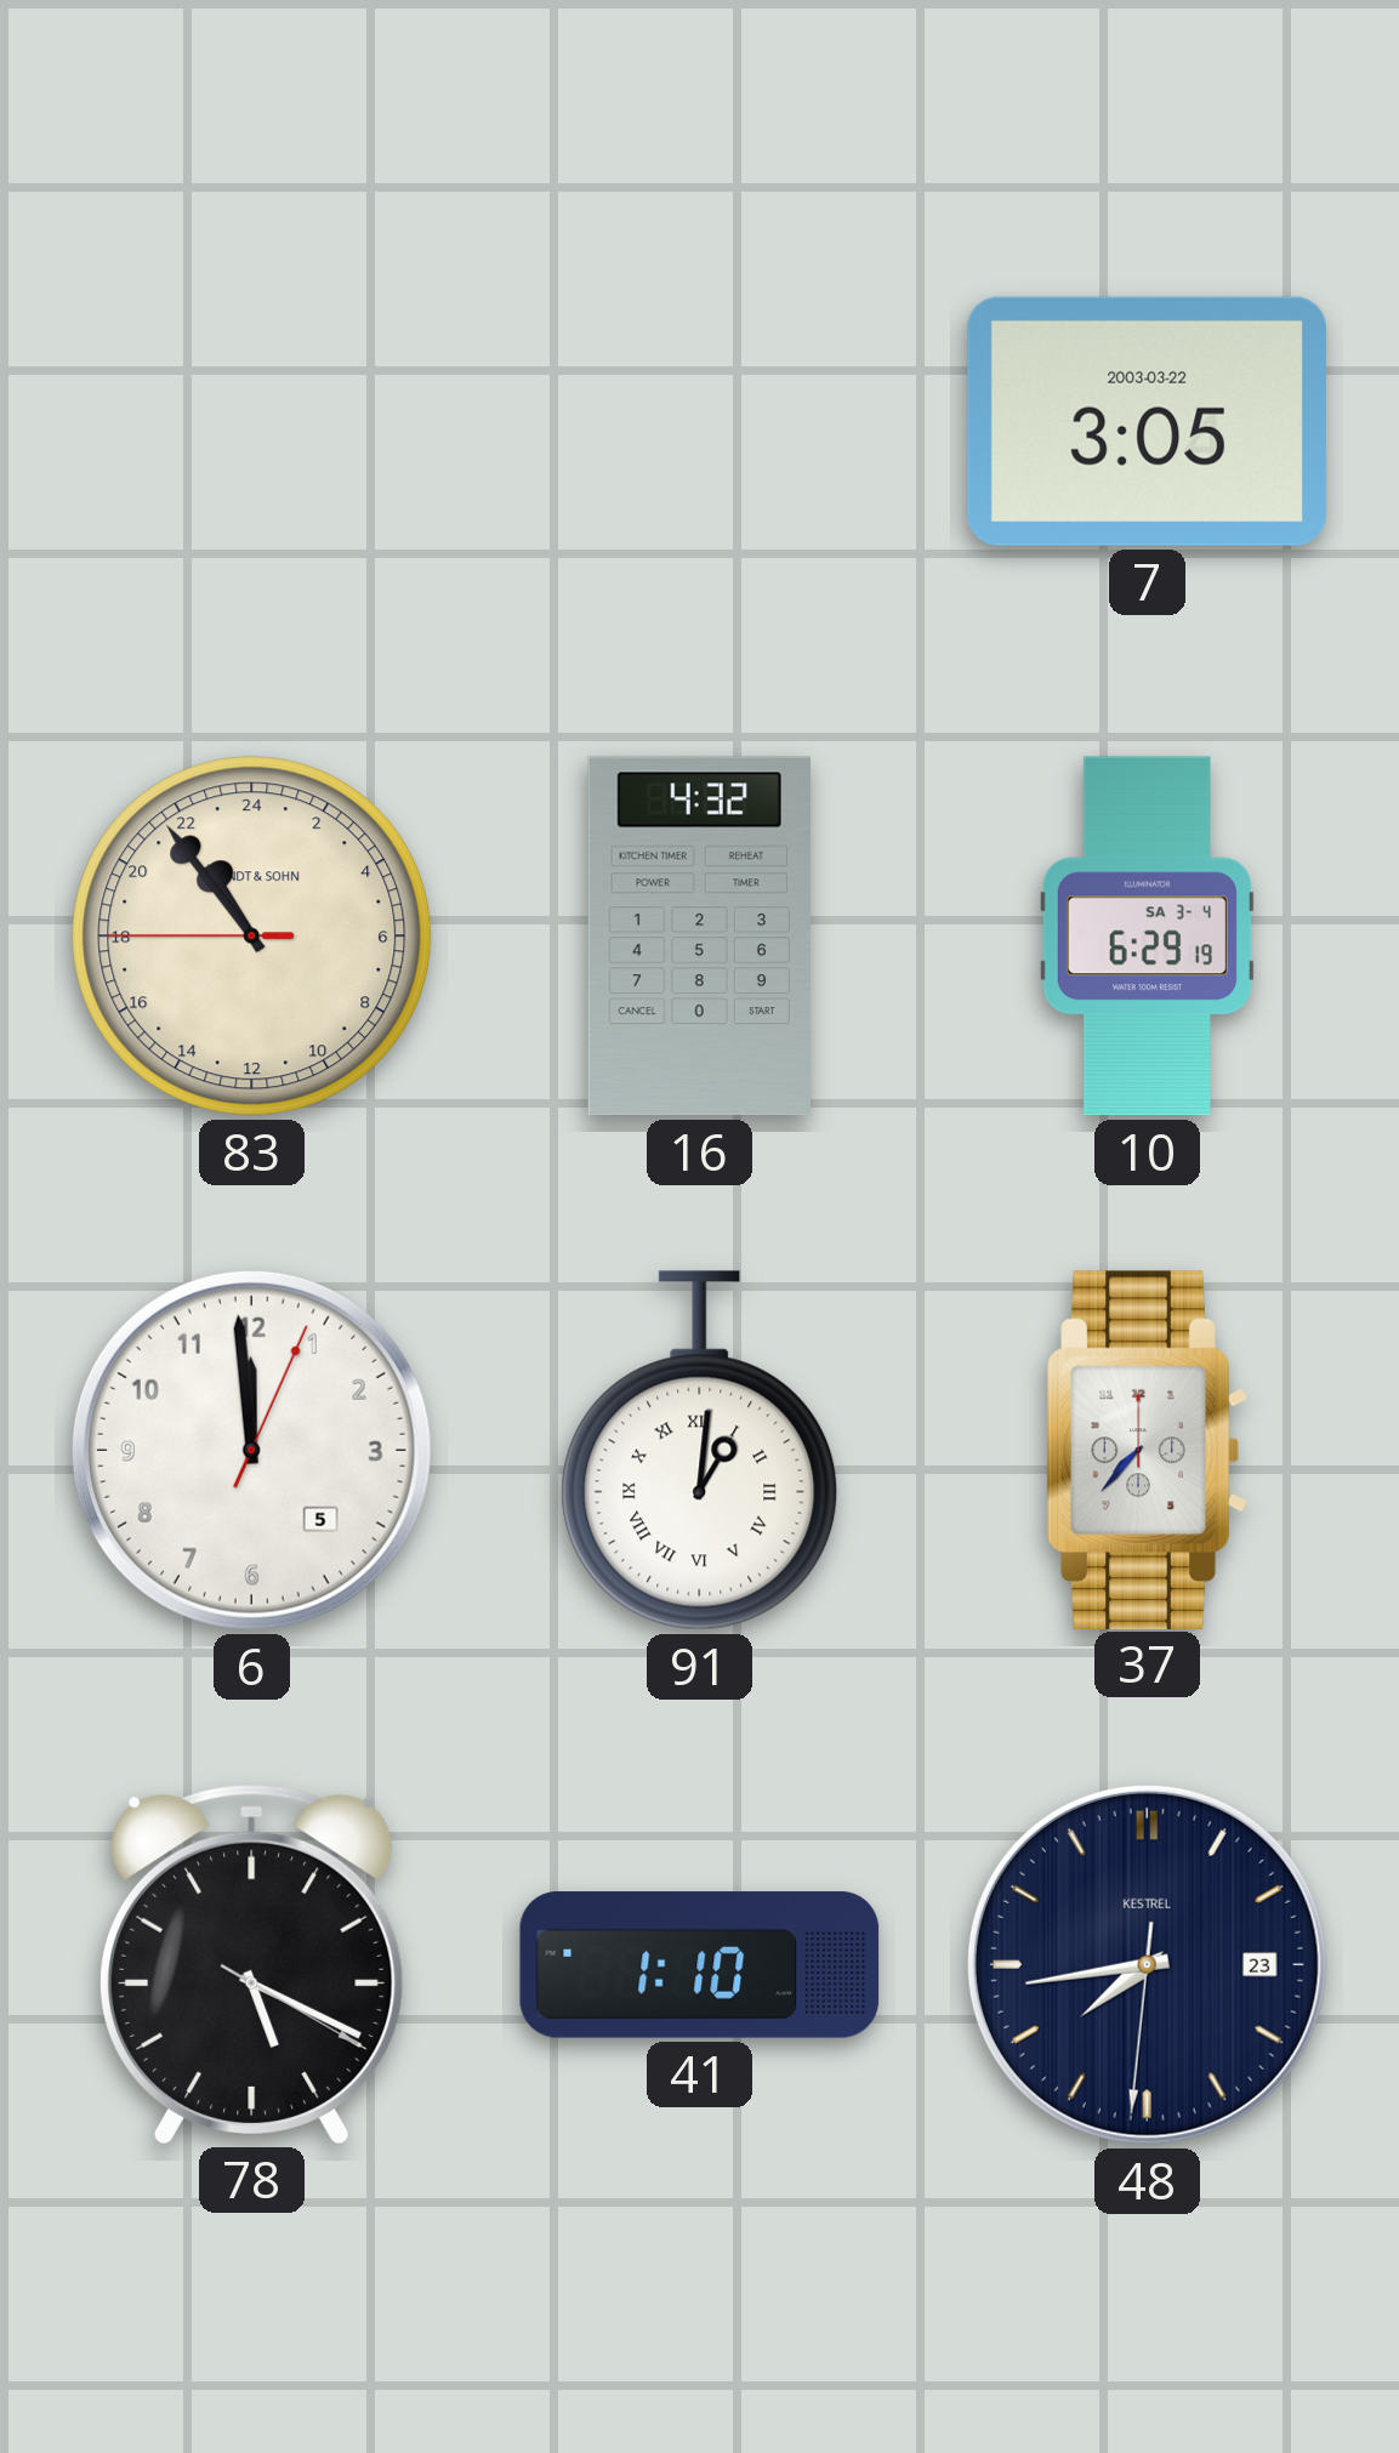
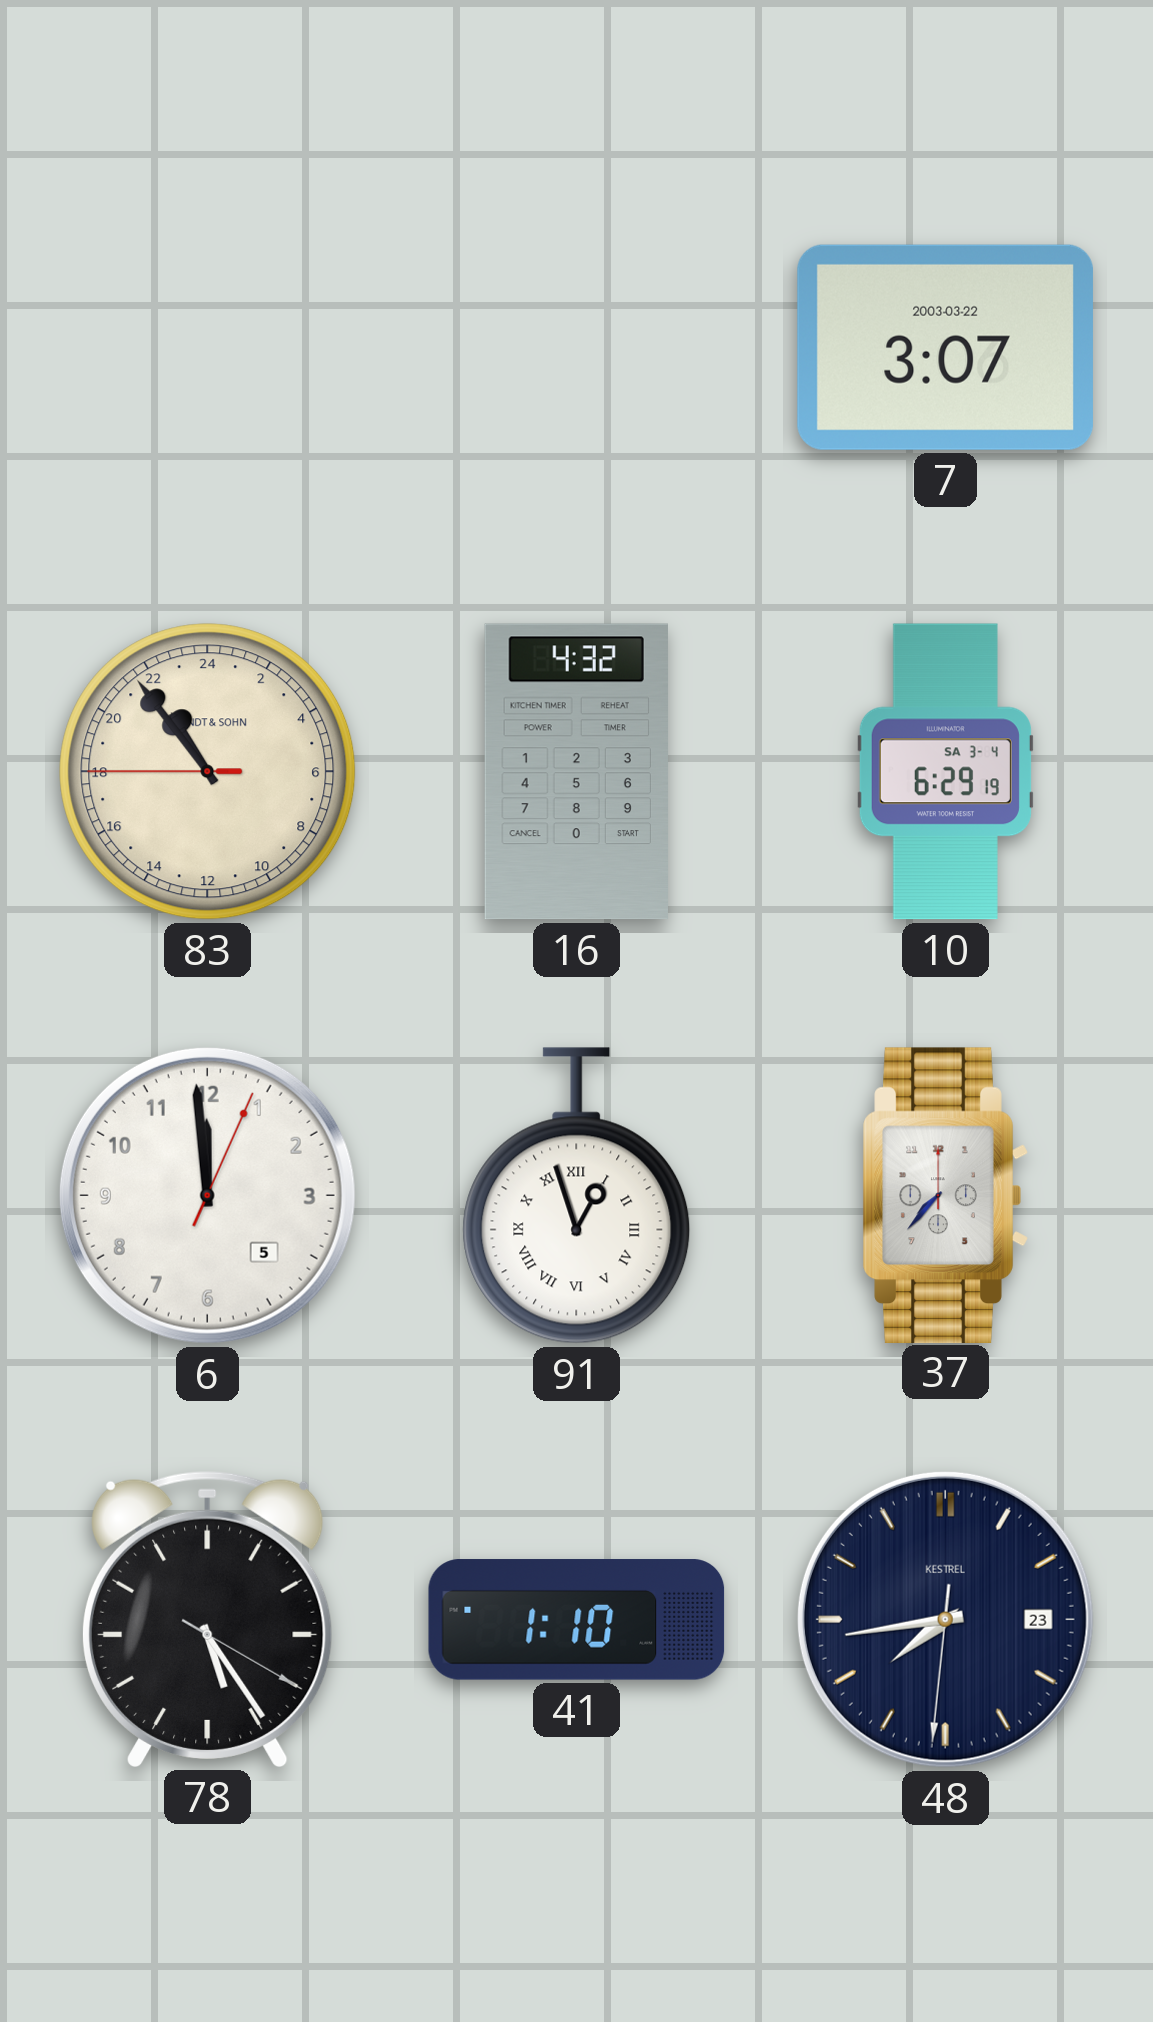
7: 3:05 -> 3:07 (945, 347)
91: 1:01 -> 12:57 (577, 1196)
78: 5:19 -> 5:24 (207, 1619)
